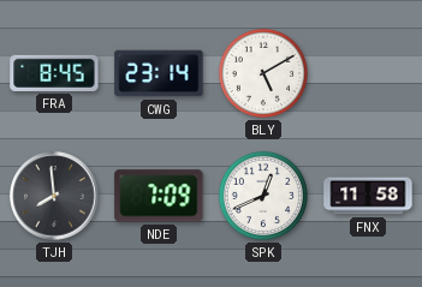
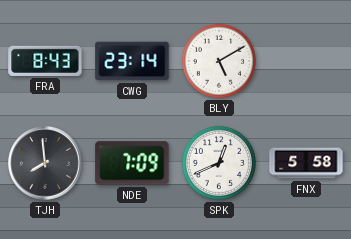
FRA: 8:45 -> 8:43 (45, 61)
FNX: 11:58 -> 5:58 (306, 163)
